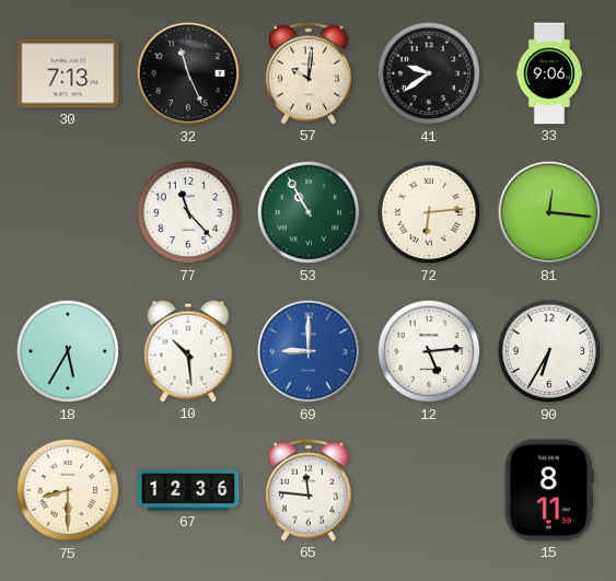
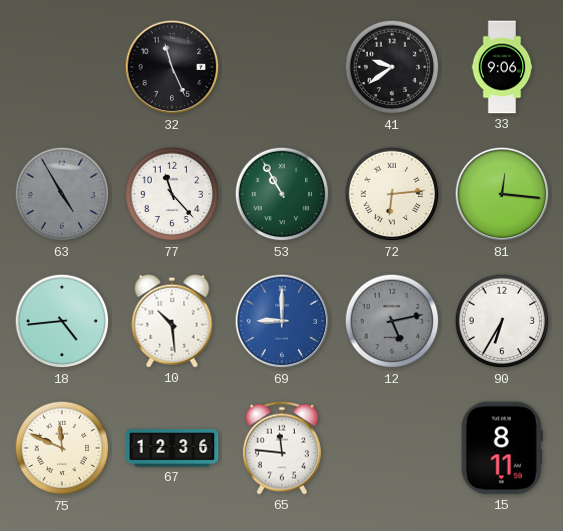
30: 7:13 -> none (68, 73)
57: 10:01 -> none (309, 73)
63: none -> 4:55 (62, 194)
18: 5:35 -> 4:44 (62, 321)
12: 5:14 -> 5:13 (392, 321)
12 dial: white -> grey (392, 321)
75: 8:30 -> 11:49 (62, 448)
